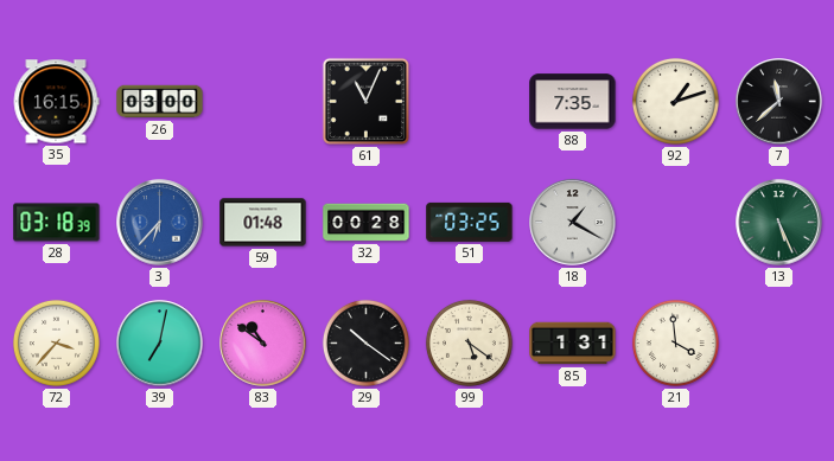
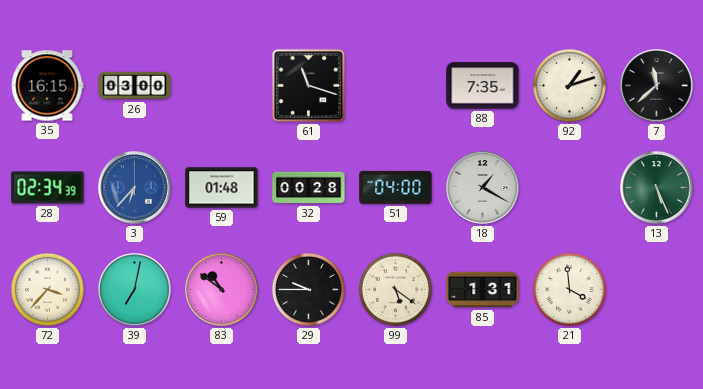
61: 11:04 -> 11:18 (308, 85)
28: 03:18 -> 02:34 (48, 188)
51: 03:25 -> 04:00 (396, 187)
29: 10:21 -> 9:45 (308, 289)
